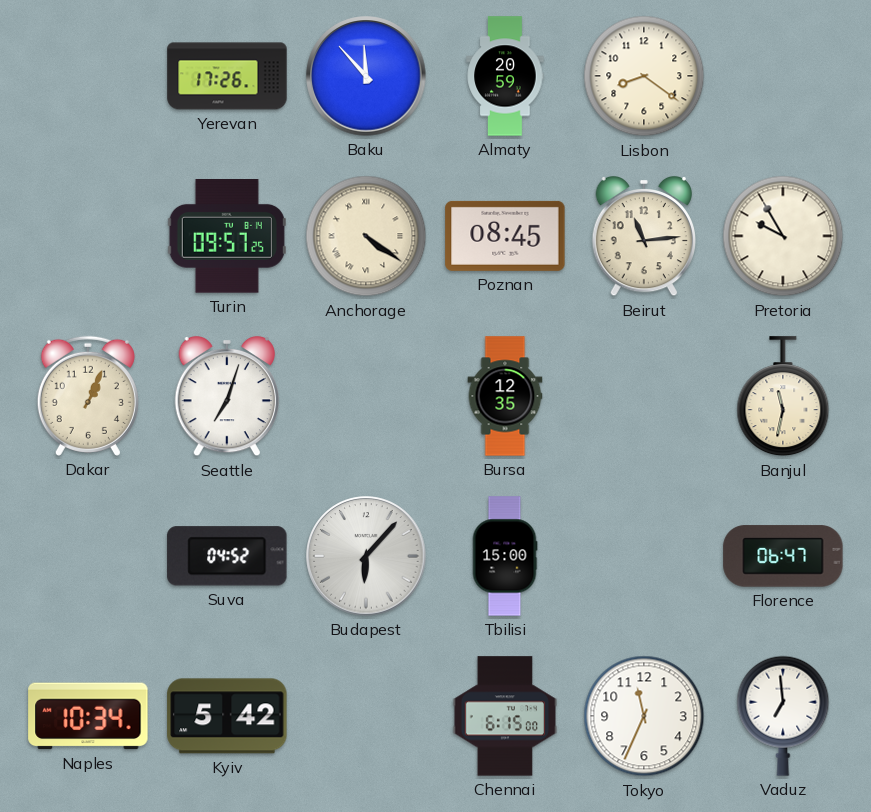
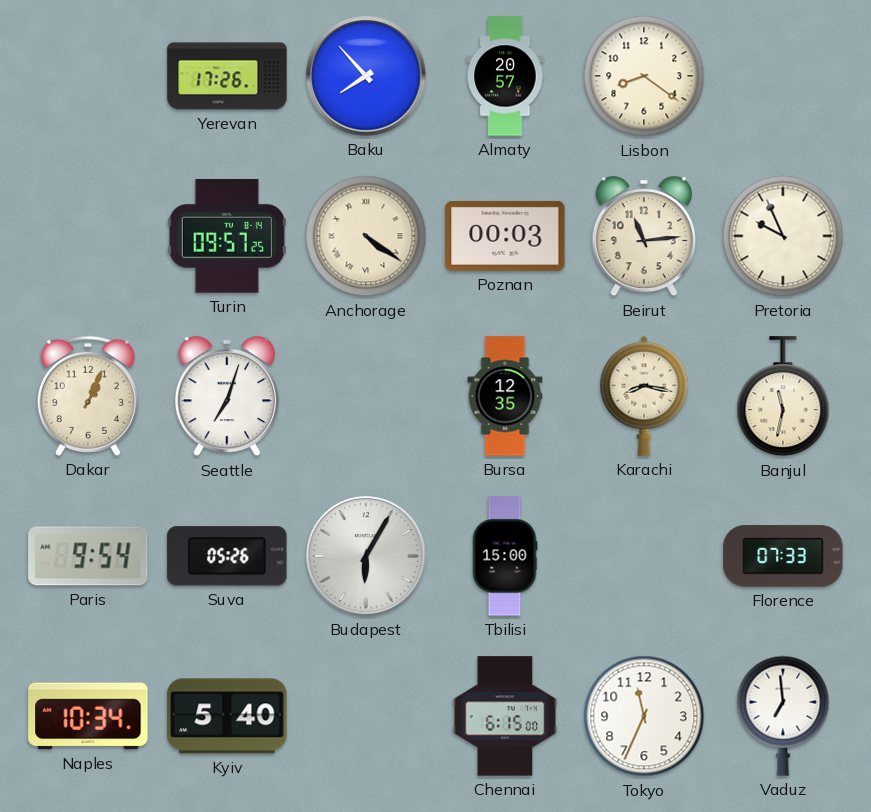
Baku: 11:53 -> 7:53 (366, 76)
Almaty: 20:59 -> 20:57 (505, 76)
Poznan: 08:45 -> 00:03 (505, 236)
Pretoria: 9:55 -> 9:56 (783, 236)
Karachi: none -> 8:17 (644, 396)
Paris: none -> 9:54 (88, 556)
Suva: 04:52 -> 05:26 (227, 556)
Budapest: 6:07 -> 6:05 (366, 556)
Florence: 06:47 -> 07:33 (783, 556)
Kyiv: 5:42 -> 5:40 (227, 716)
